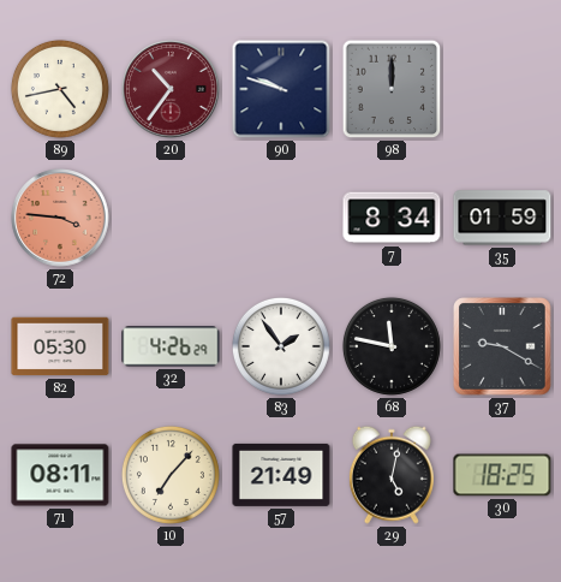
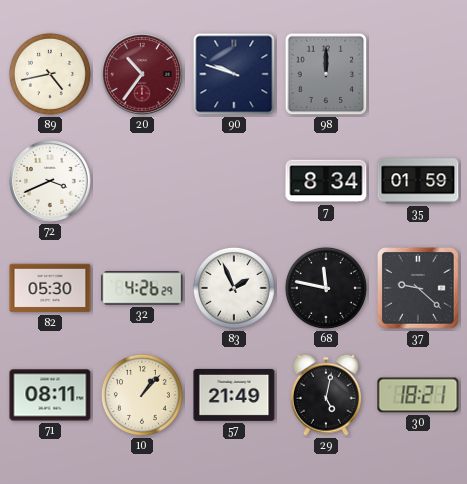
72: 3:46 -> 3:41 (50, 181)
72 dial: salmon -> white (50, 181)
83: 1:54 -> 1:56 (234, 288)
37: 9:20 -> 9:22 (418, 288)
10: 7:07 -> 1:07 (142, 395)
30: 18:25 -> 18:21 (418, 395)
